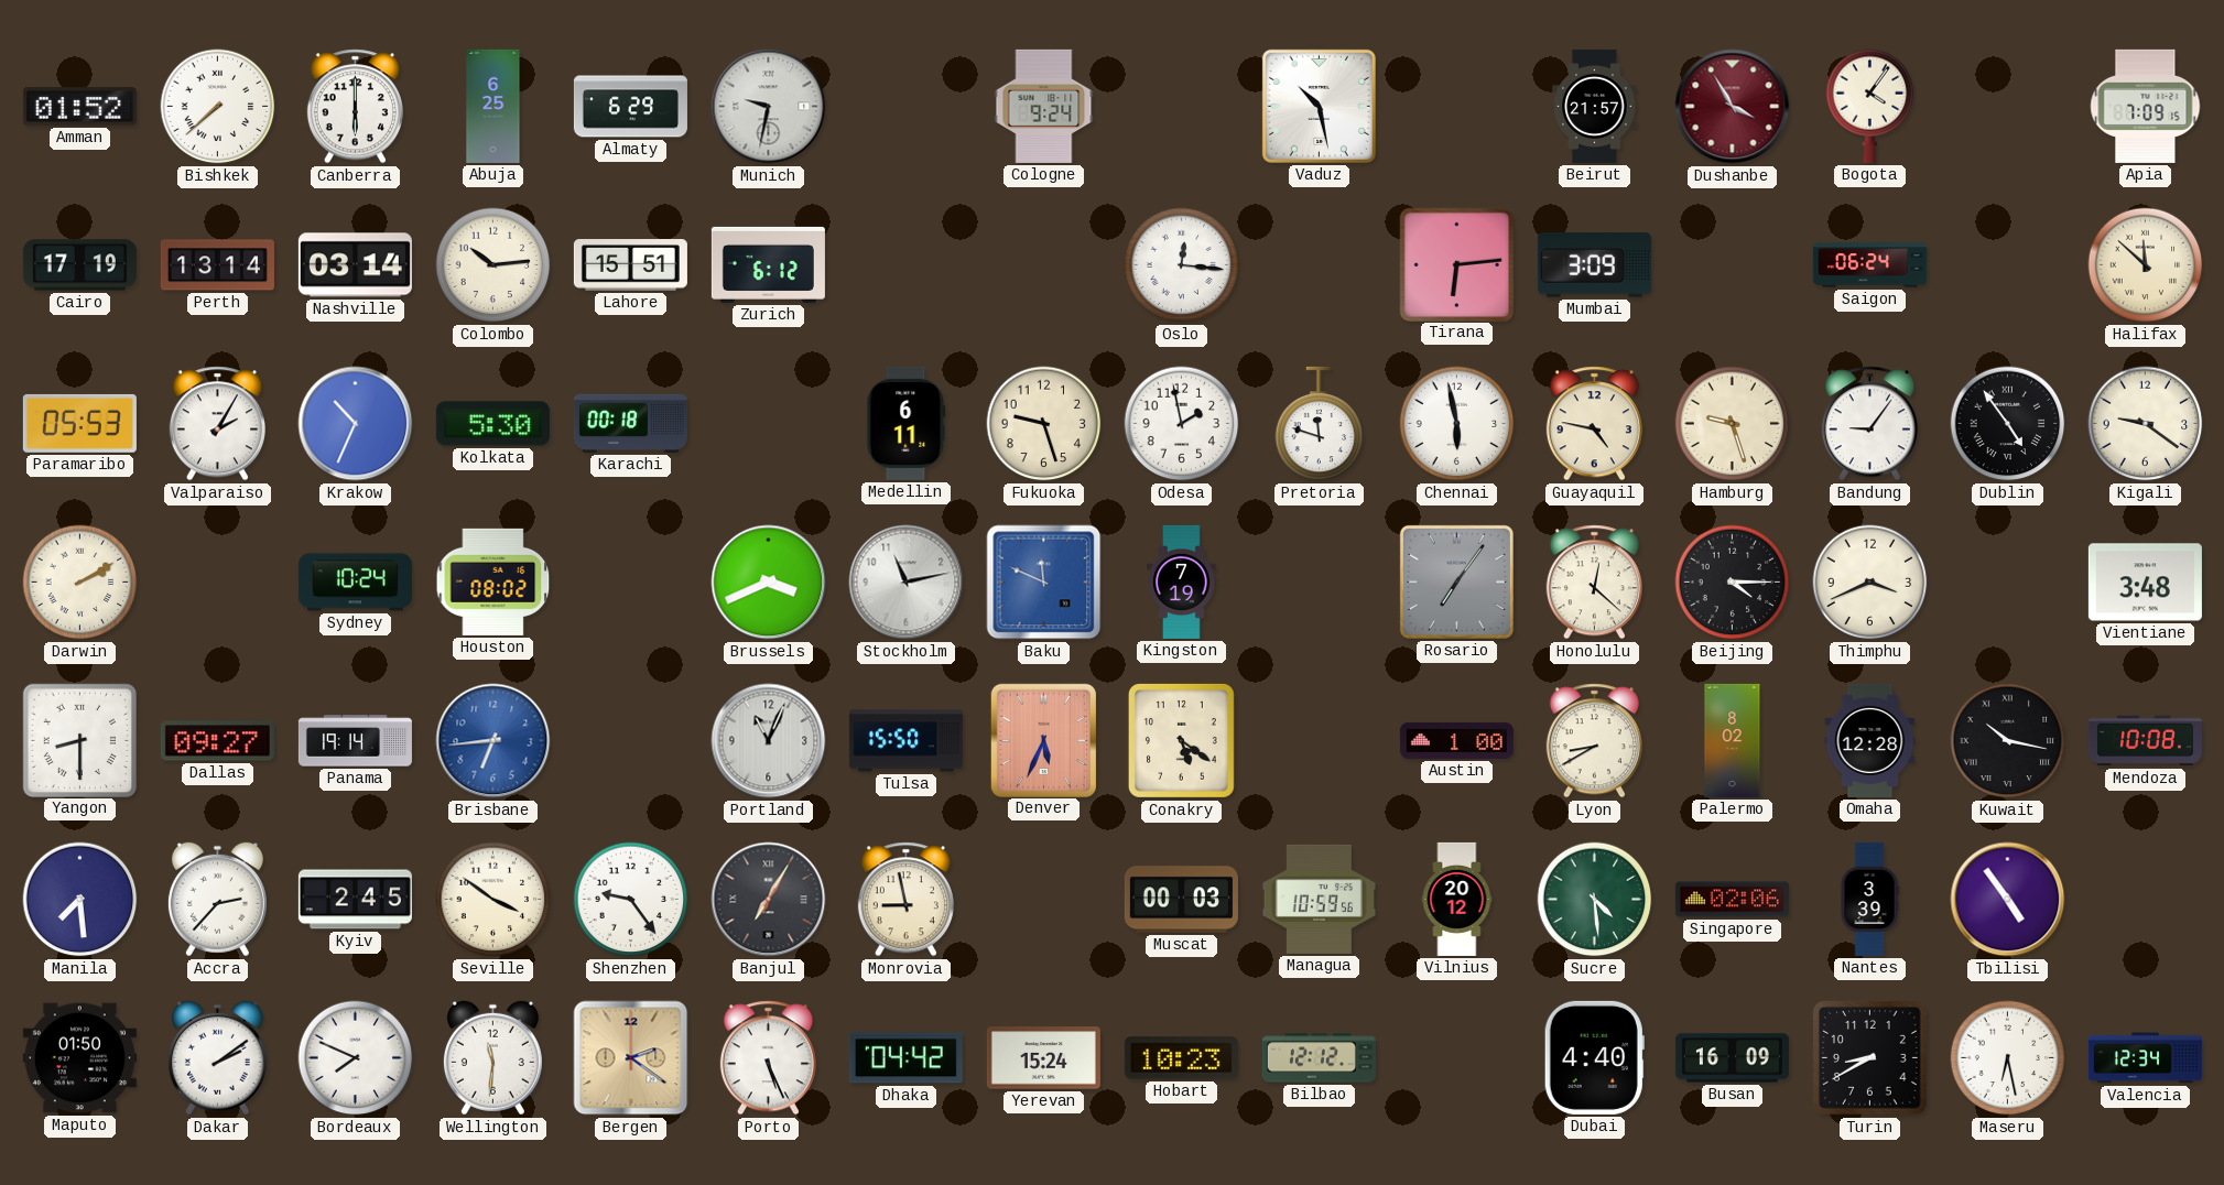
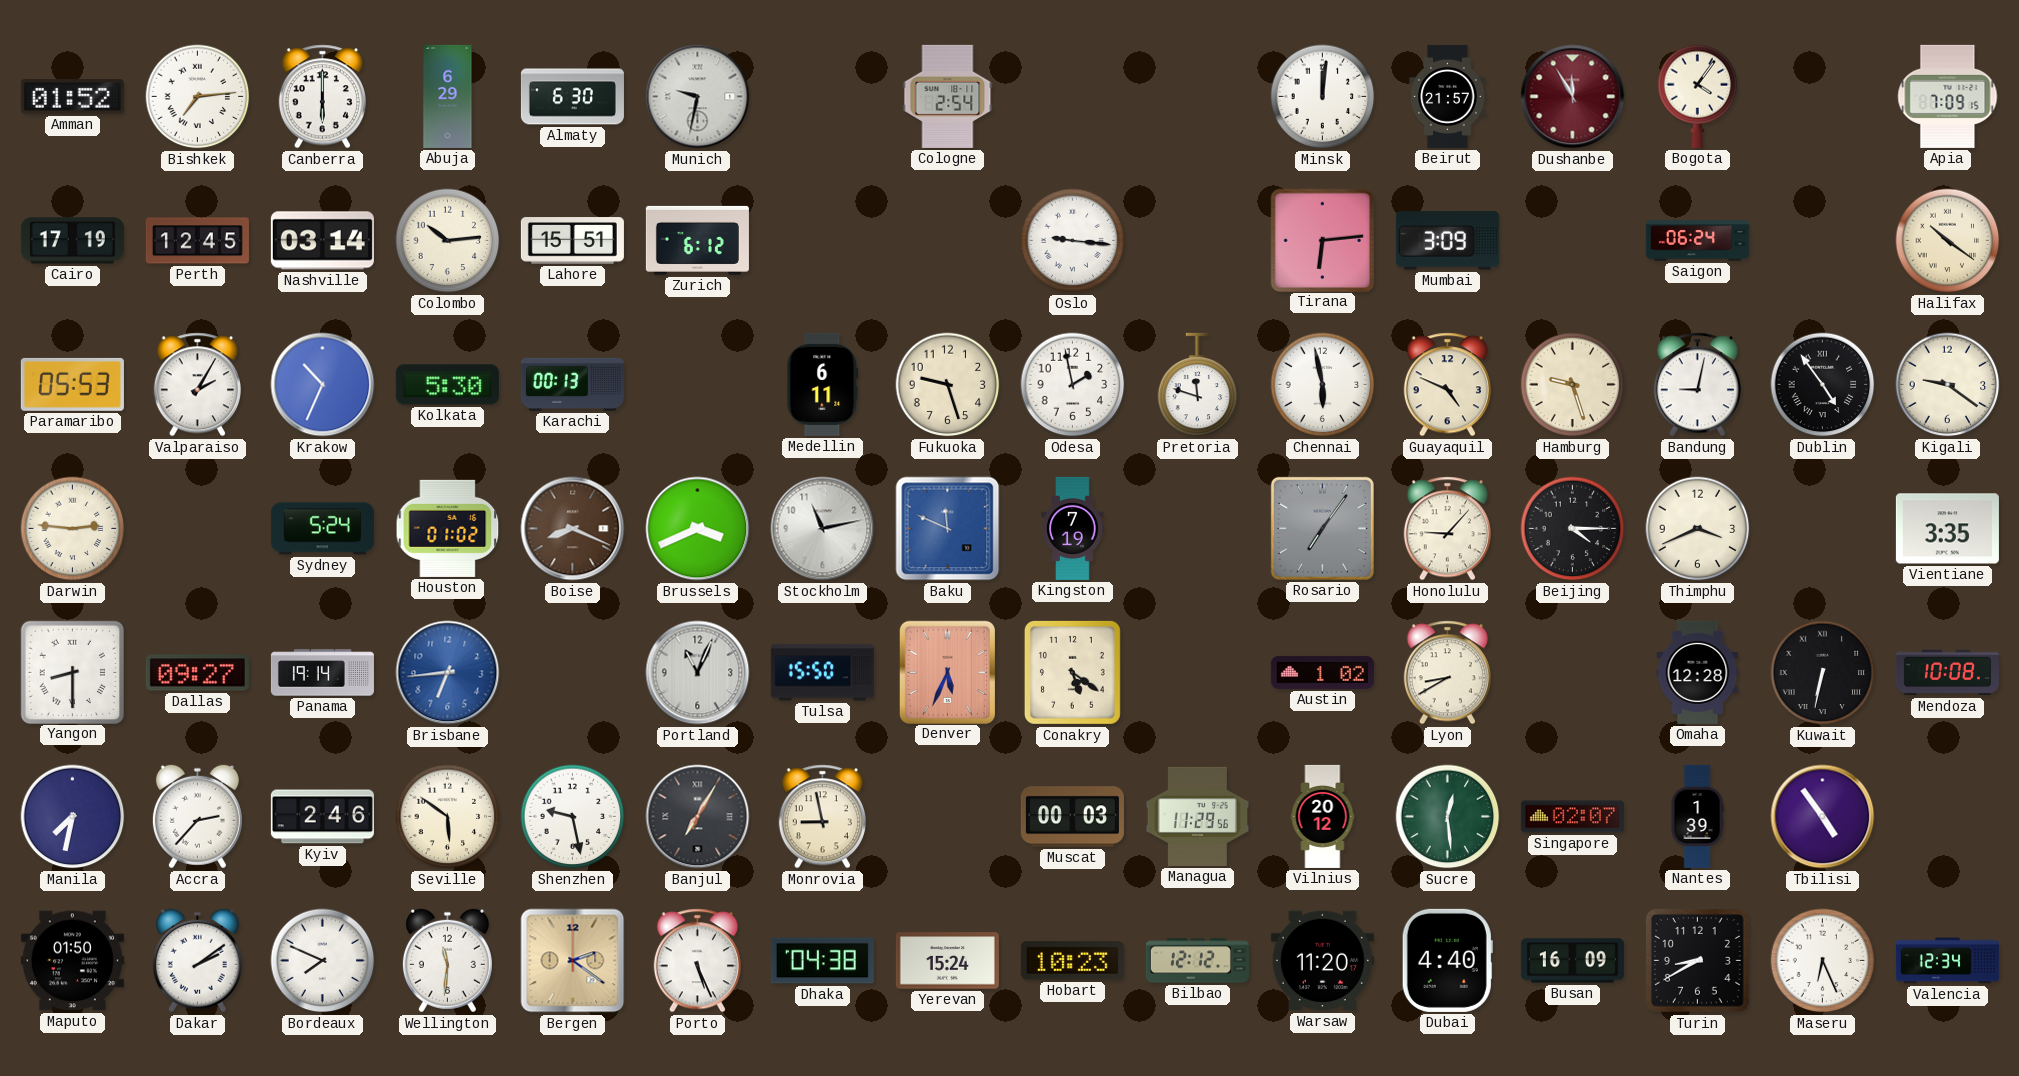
Bishkek: 7:38 -> 7:14 (198, 97)
Abuja: 6:25 -> 6:29 (448, 96)
Almaty: 6:29 -> 6:30 (572, 97)
Cologne: 9:24 -> 2:54 (948, 96)
Vaduz: 10:28 -> none (1319, 106)
Minsk: none -> 12:01 (1323, 97)
Dushanbe: 3:55 -> 11:55 (1573, 97)
Perth: 13:14 -> 12:45 (197, 241)
Oslo: 12:16 -> 9:16 (1073, 241)
Halifax: 11:52 -> 10:21 (1948, 241)
Karachi: 00:18 -> 00:13 (572, 384)
Guayaquil: 4:47 -> 4:49 (1447, 385)
Bandung: 9:06 -> 9:02 (1697, 385)
Darwin: 2:10 -> 2:46 (73, 529)
Sydney: 10:24 -> 5:24 (322, 529)
Houston: 08:02 -> 01:02 (448, 528)
Boise: none -> 8:19 (573, 529)
Honolulu: 12:22 -> 9:07 (1447, 529)
Vientiane: 3:48 -> 3:35 (1947, 529)
Austin: 1:00 -> 1:02 (1322, 672)
Palermo: 8:02 -> none (1733, 740)
Kuwait: 10:17 -> 6:32 (1823, 673)
Manila: 7:29 -> 7:32 (73, 817)
Kyiv: 2:45 -> 2:46 (322, 817)
Seville: 3:51 -> 5:51 (448, 817)
Shenzhen: 9:24 -> 9:28 (573, 817)
Managua: 10:59 -> 11:29 (1197, 816)
Sucre: 4:29 -> 12:29 (1448, 817)
Singapore: 02:06 -> 02:07 (1572, 817)
Nantes: 3:39 -> 1:39 (1697, 816)
Dhaka: 04:42 -> 04:38 (822, 961)
Warsaw: none -> 11:20 (1322, 961)
Maseru: 6:28 -> 6:26 (1823, 961)
